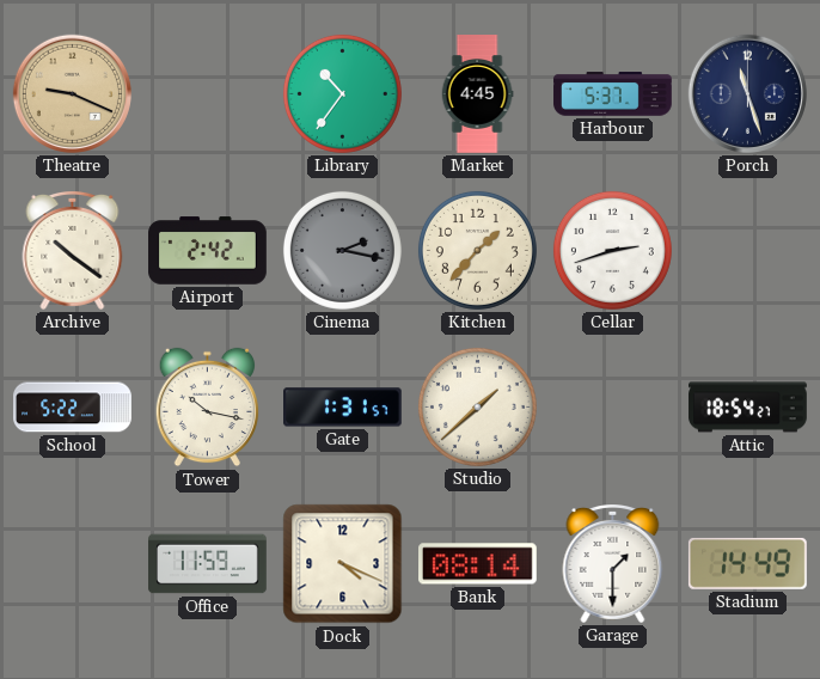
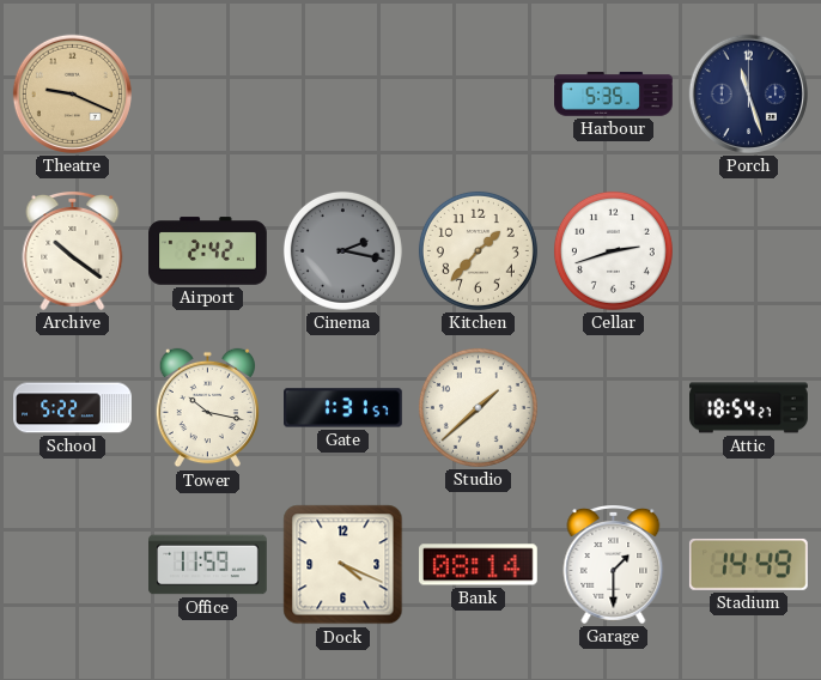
Library: 10:36 -> none (342, 93)
Market: 4:45 -> none (477, 94)
Harbour: 5:37 -> 5:35 (614, 95)
